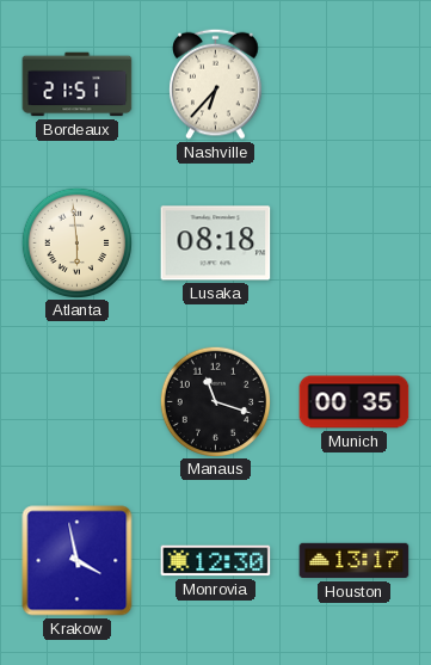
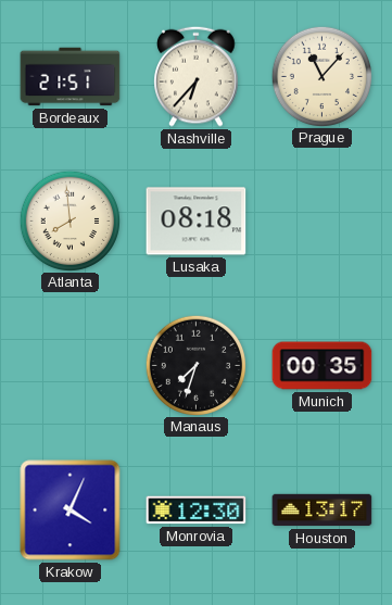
Prague: none -> 11:07 (321, 76)
Atlanta: 5:59 -> 7:59 (69, 220)
Manaus: 11:18 -> 7:33 (195, 365)
Krakow: 3:58 -> 4:04 (71, 511)
